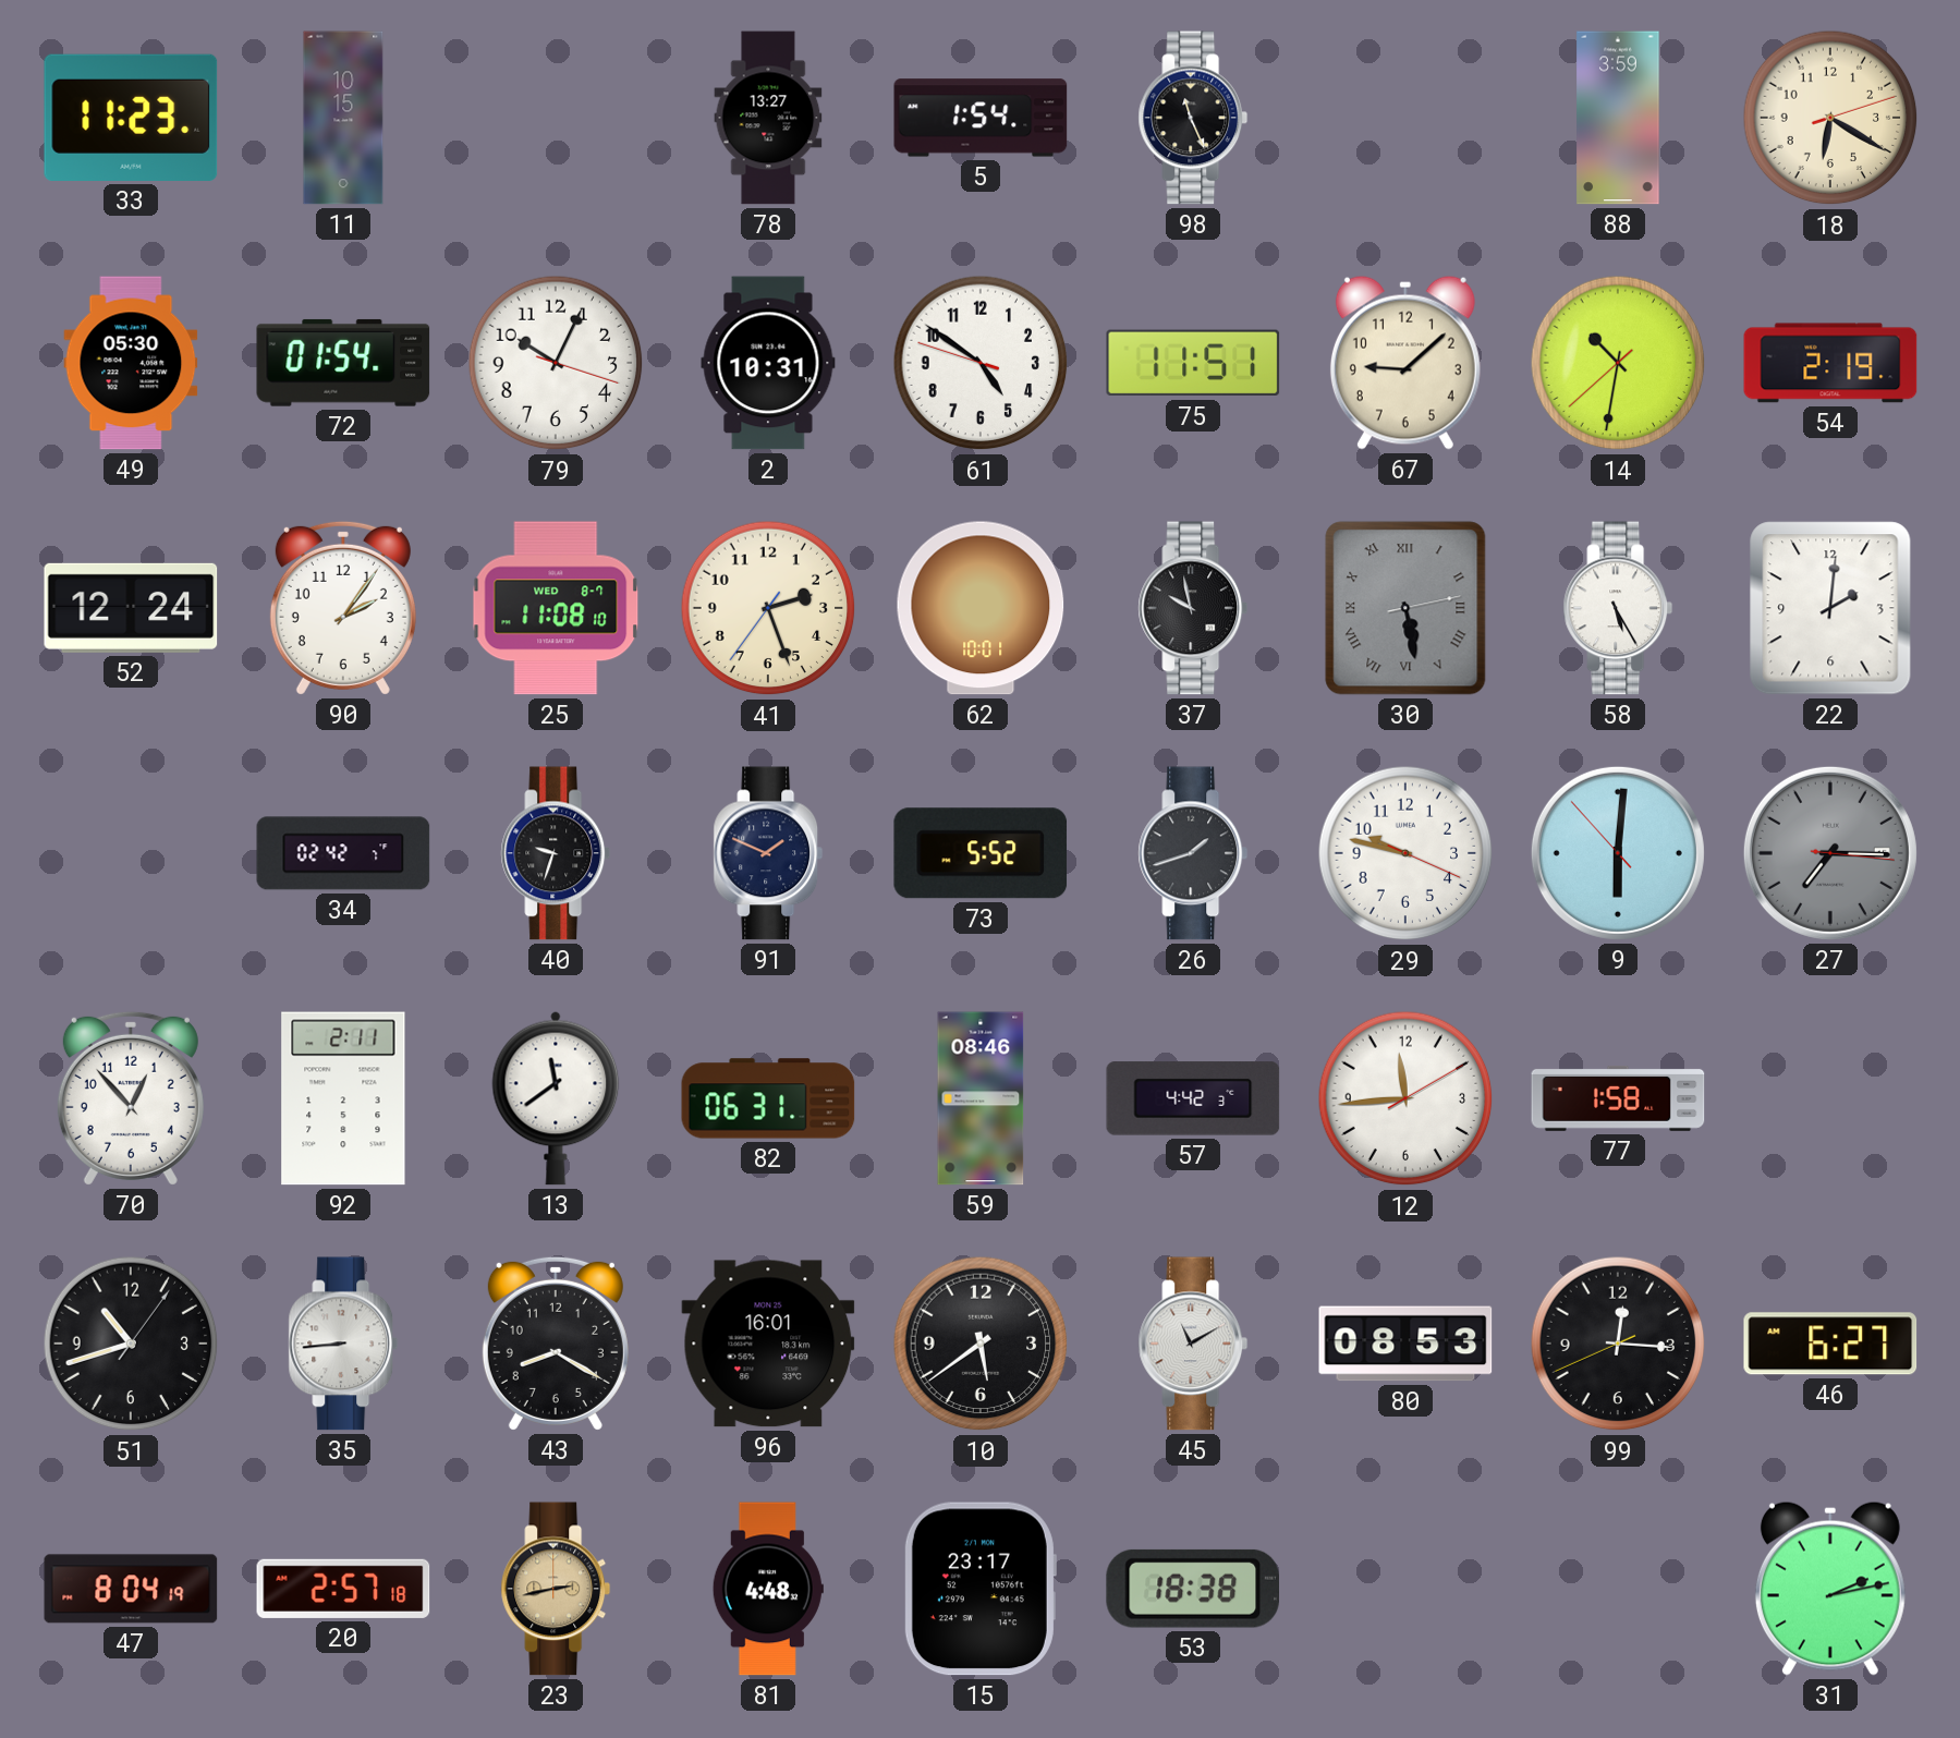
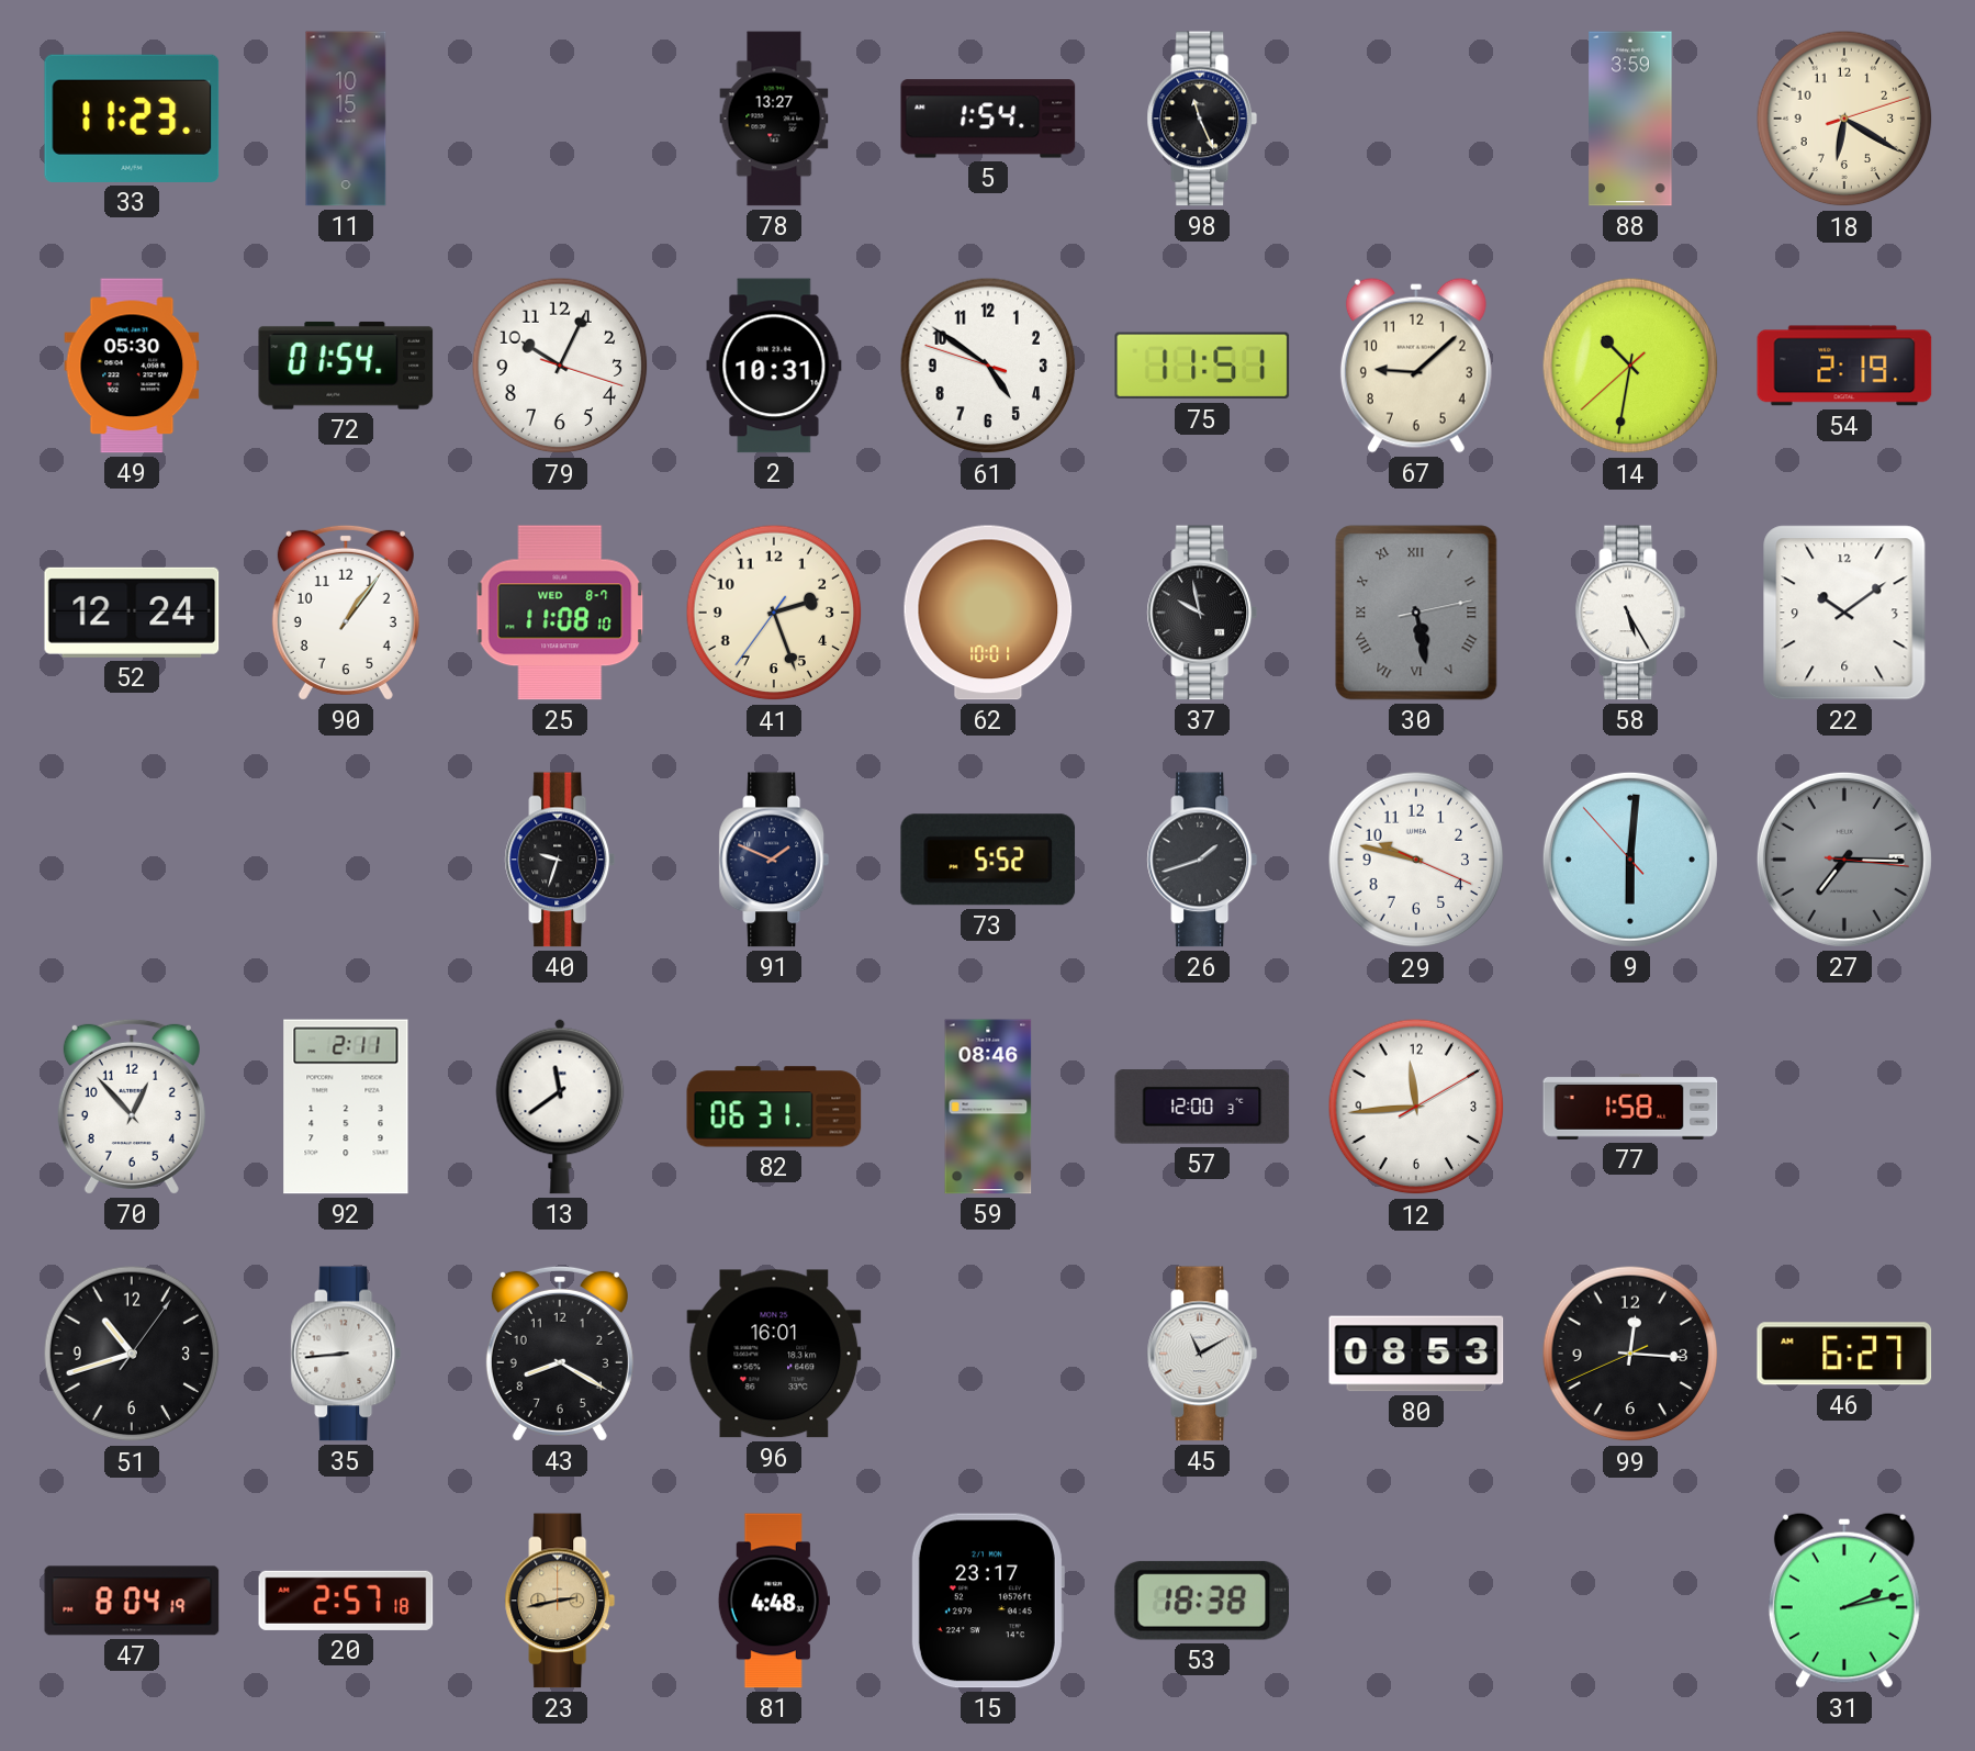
90: 2:06 -> 1:06 (346, 613)
22: 2:01 -> 10:09 (1844, 613)
34: 02:42 -> none (343, 853)
57: 4:42 -> 12:00 (1202, 1107)
10: 5:39 -> none (981, 1344)
